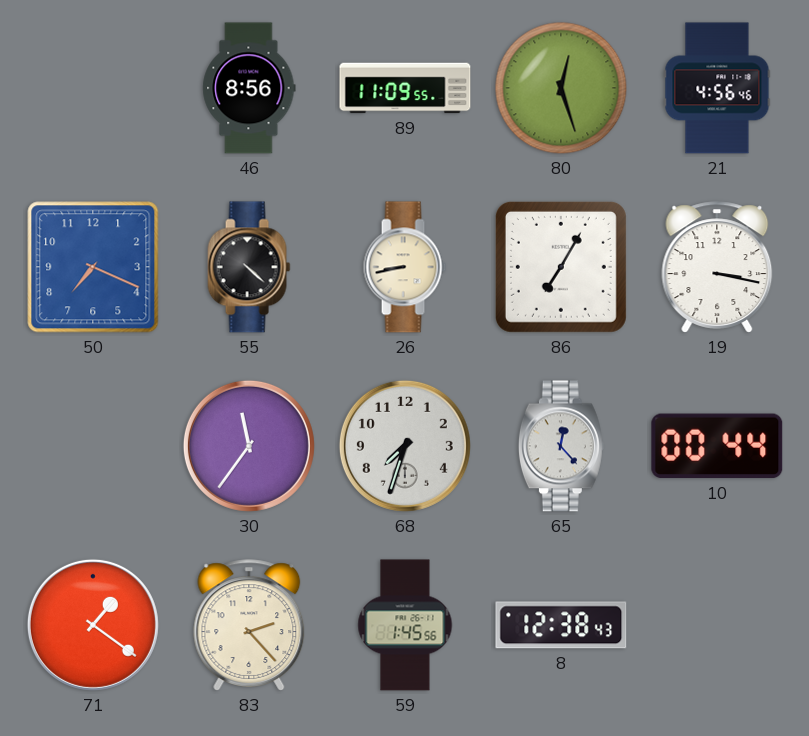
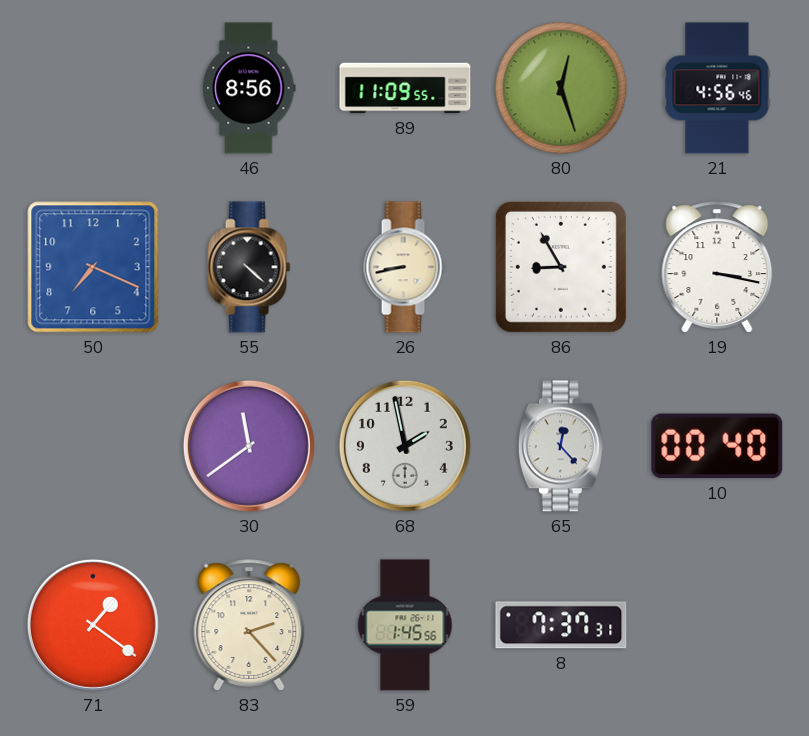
86: 7:05 -> 8:55 (561, 267)
30: 11:36 -> 11:39 (249, 446)
68: 7:33 -> 1:58 (405, 446)
10: 00:44 -> 00:40 (717, 446)
8: 12:38 -> 7:37 (561, 625)
